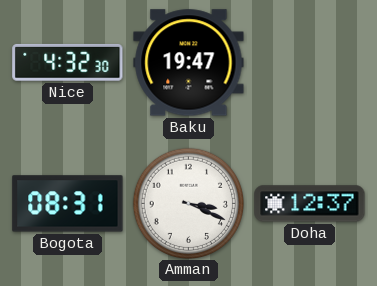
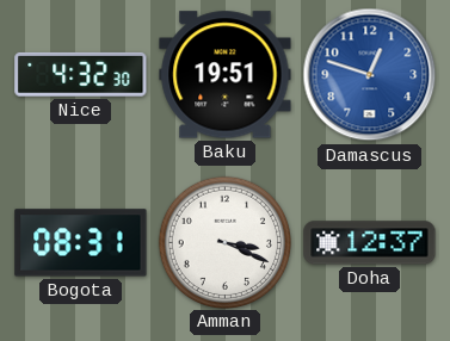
Baku: 19:47 -> 19:51 (226, 75)
Damascus: none -> 12:48 (370, 75)
